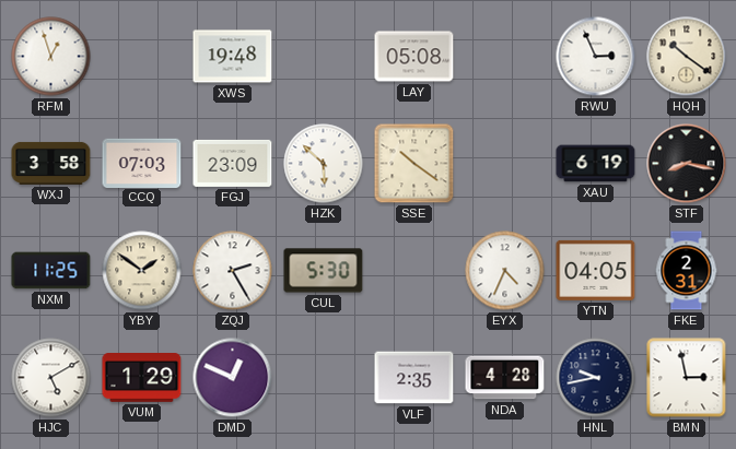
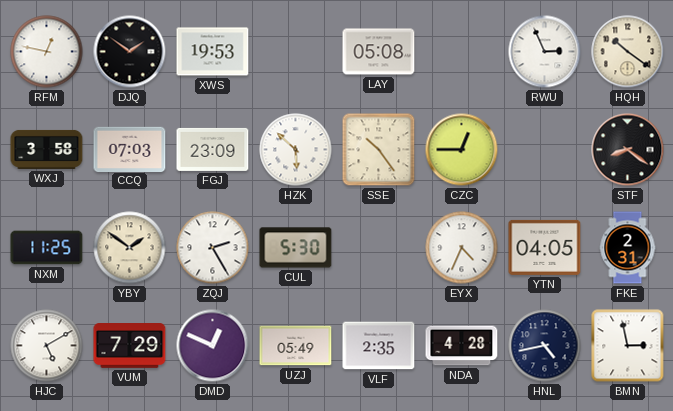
RFM: 12:57 -> 12:47 (47, 52)
DJQ: none -> 1:51 (130, 52)
XWS: 19:48 -> 19:53 (213, 52)
SSE: 10:21 -> 10:24 (379, 150)
CZC: none -> 12:45 (462, 150)
XAU: 6:19 -> none (596, 164)
STF: 8:17 -> 8:21 (628, 150)
VUM: 1:29 -> 7:29 (130, 346)
UZJ: none -> 05:49 (296, 346)
HNL: 9:43 -> 4:43 (545, 346)
